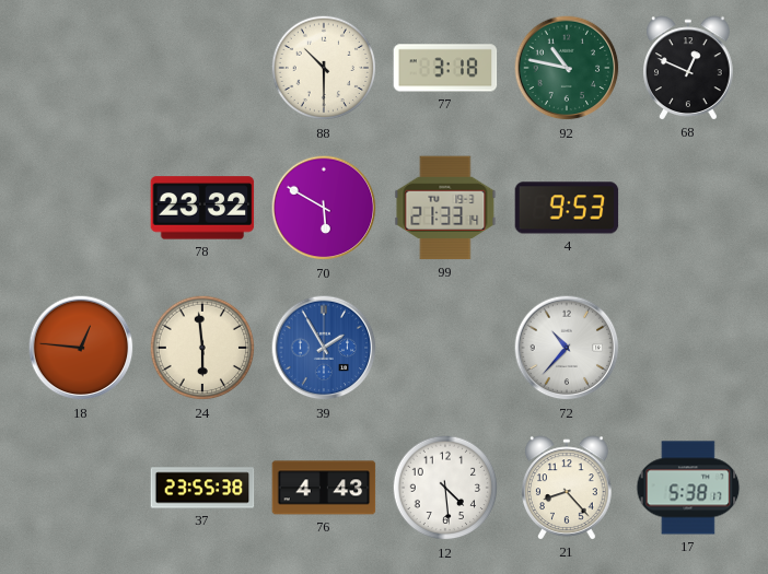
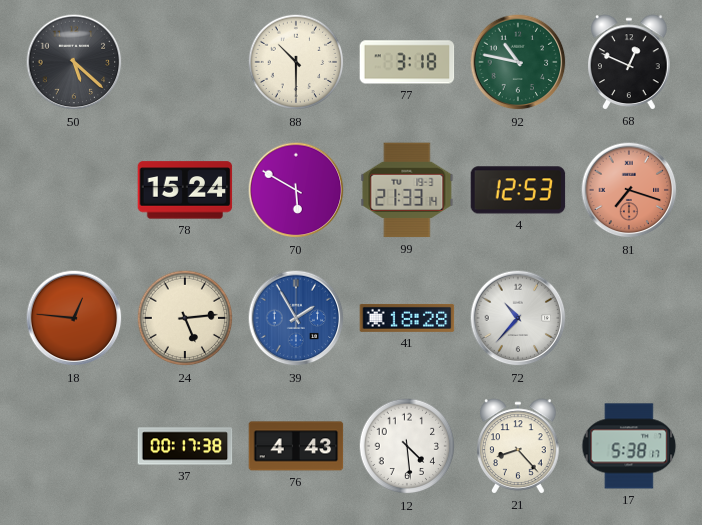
50: none -> 5:22 (74, 62)
78: 23:32 -> 15:24 (185, 190)
4: 9:53 -> 12:53 (518, 190)
81: none -> 7:18 (629, 190)
24: 5:59 -> 5:14 (185, 318)
41: none -> 18:28 (407, 318)
37: 23:55 -> 00:17 (185, 446)
